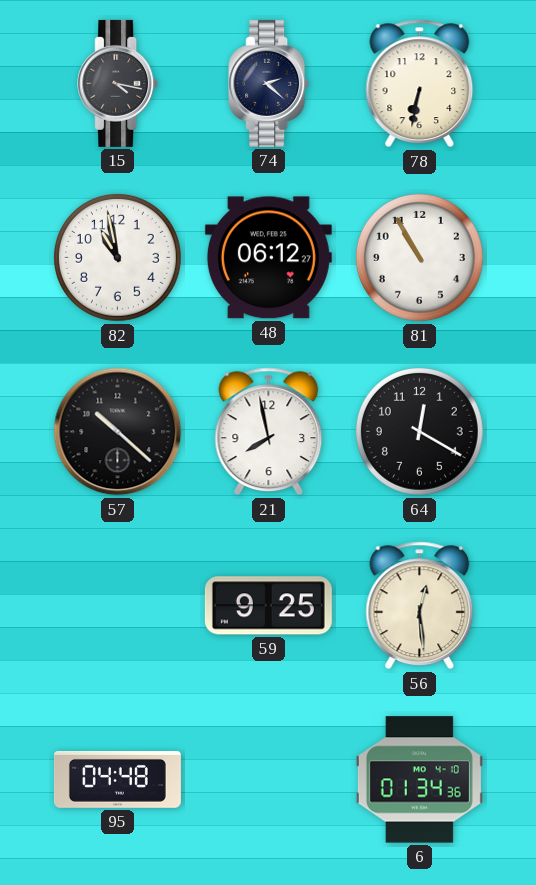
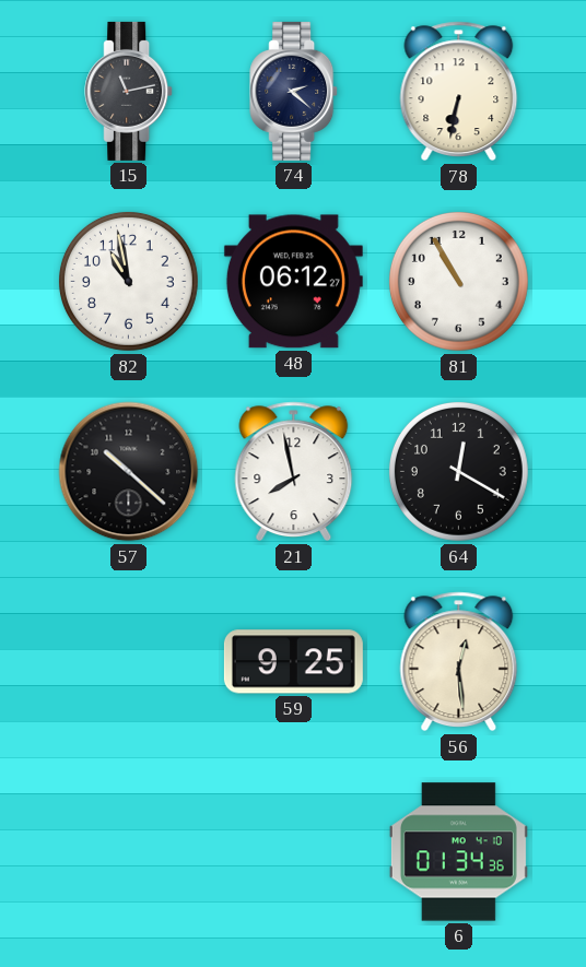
15: 4:17 -> 11:13 (129, 91)
95: 04:48 -> none (117, 779)
